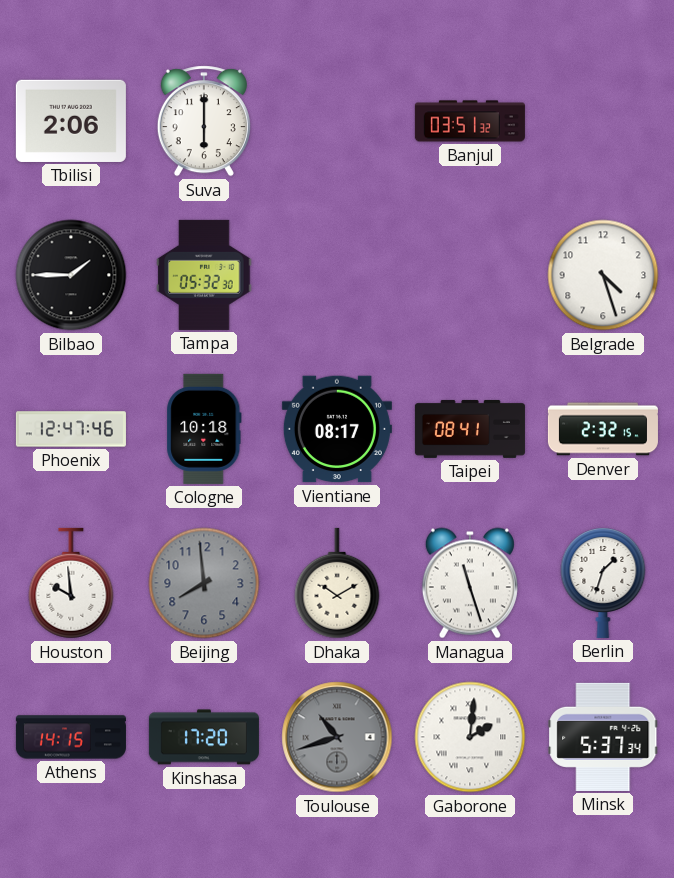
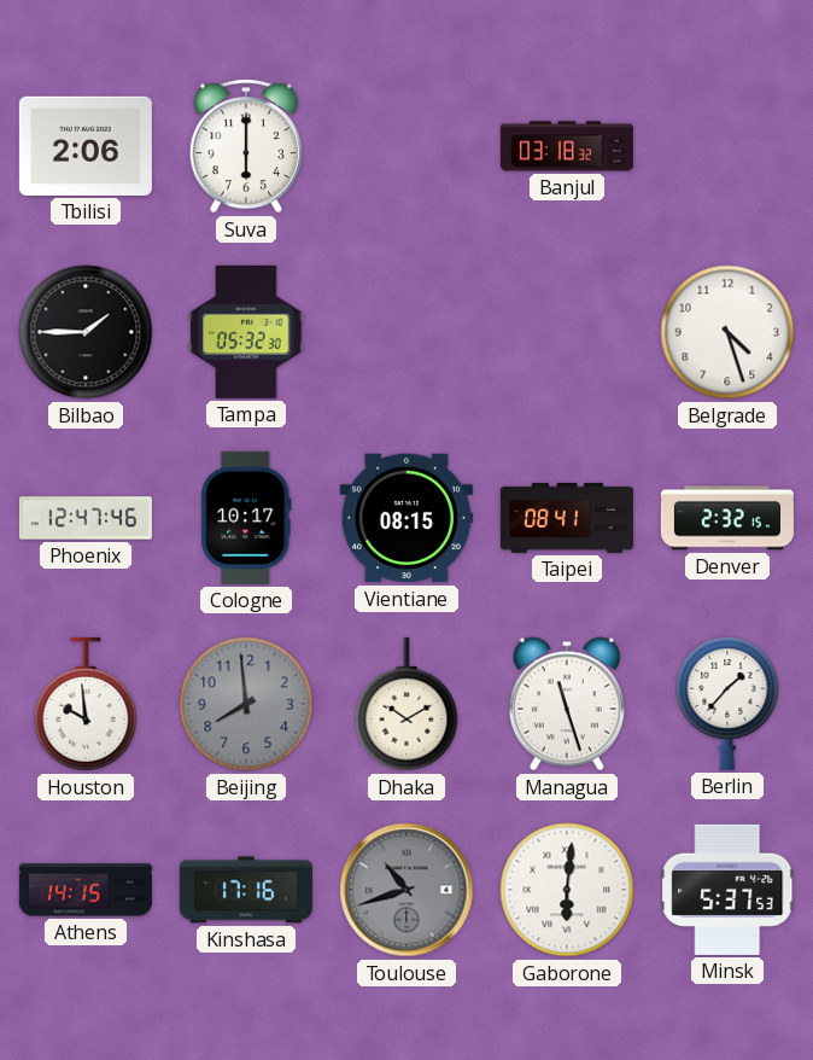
Banjul: 03:51 -> 03:18 (567, 146)
Cologne: 10:18 -> 10:17 (246, 518)
Vientiane: 08:17 -> 08:15 (406, 518)
Berlin: 1:33 -> 1:37 (727, 704)
Kinshasa: 17:20 -> 17:16 (246, 890)
Gaborone: 2:01 -> 6:01 (567, 890)
Minsk: 5:37:34 -> 5:37:53 (727, 890)
